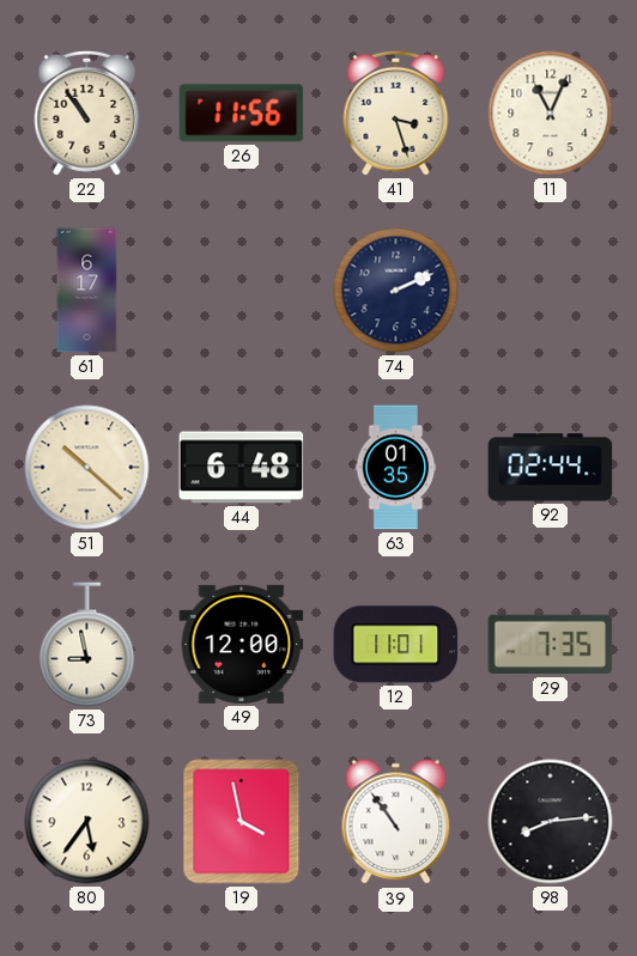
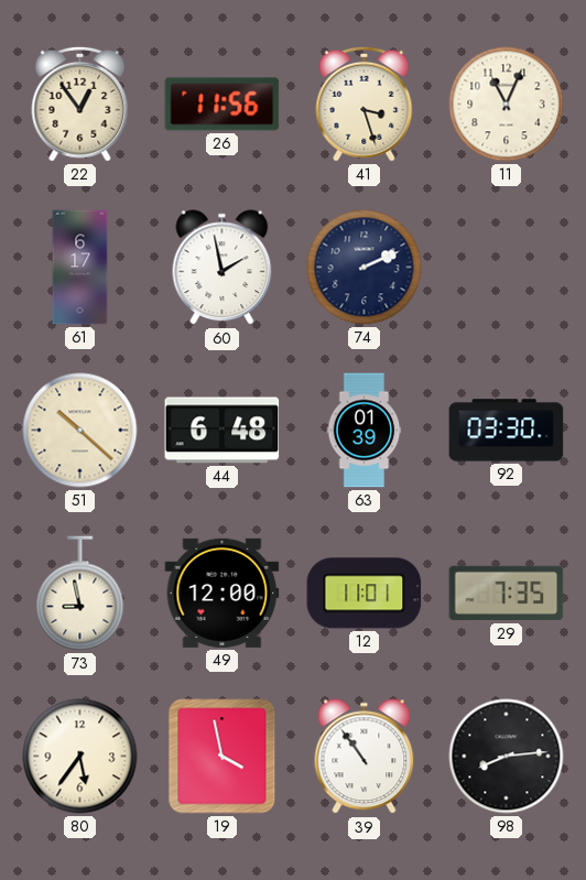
22: 10:54 -> 12:54 (80, 104)
60: none -> 1:58 (223, 268)
63: 01:35 -> 01:39 (365, 431)
92: 02:44 -> 03:30 (507, 431)
